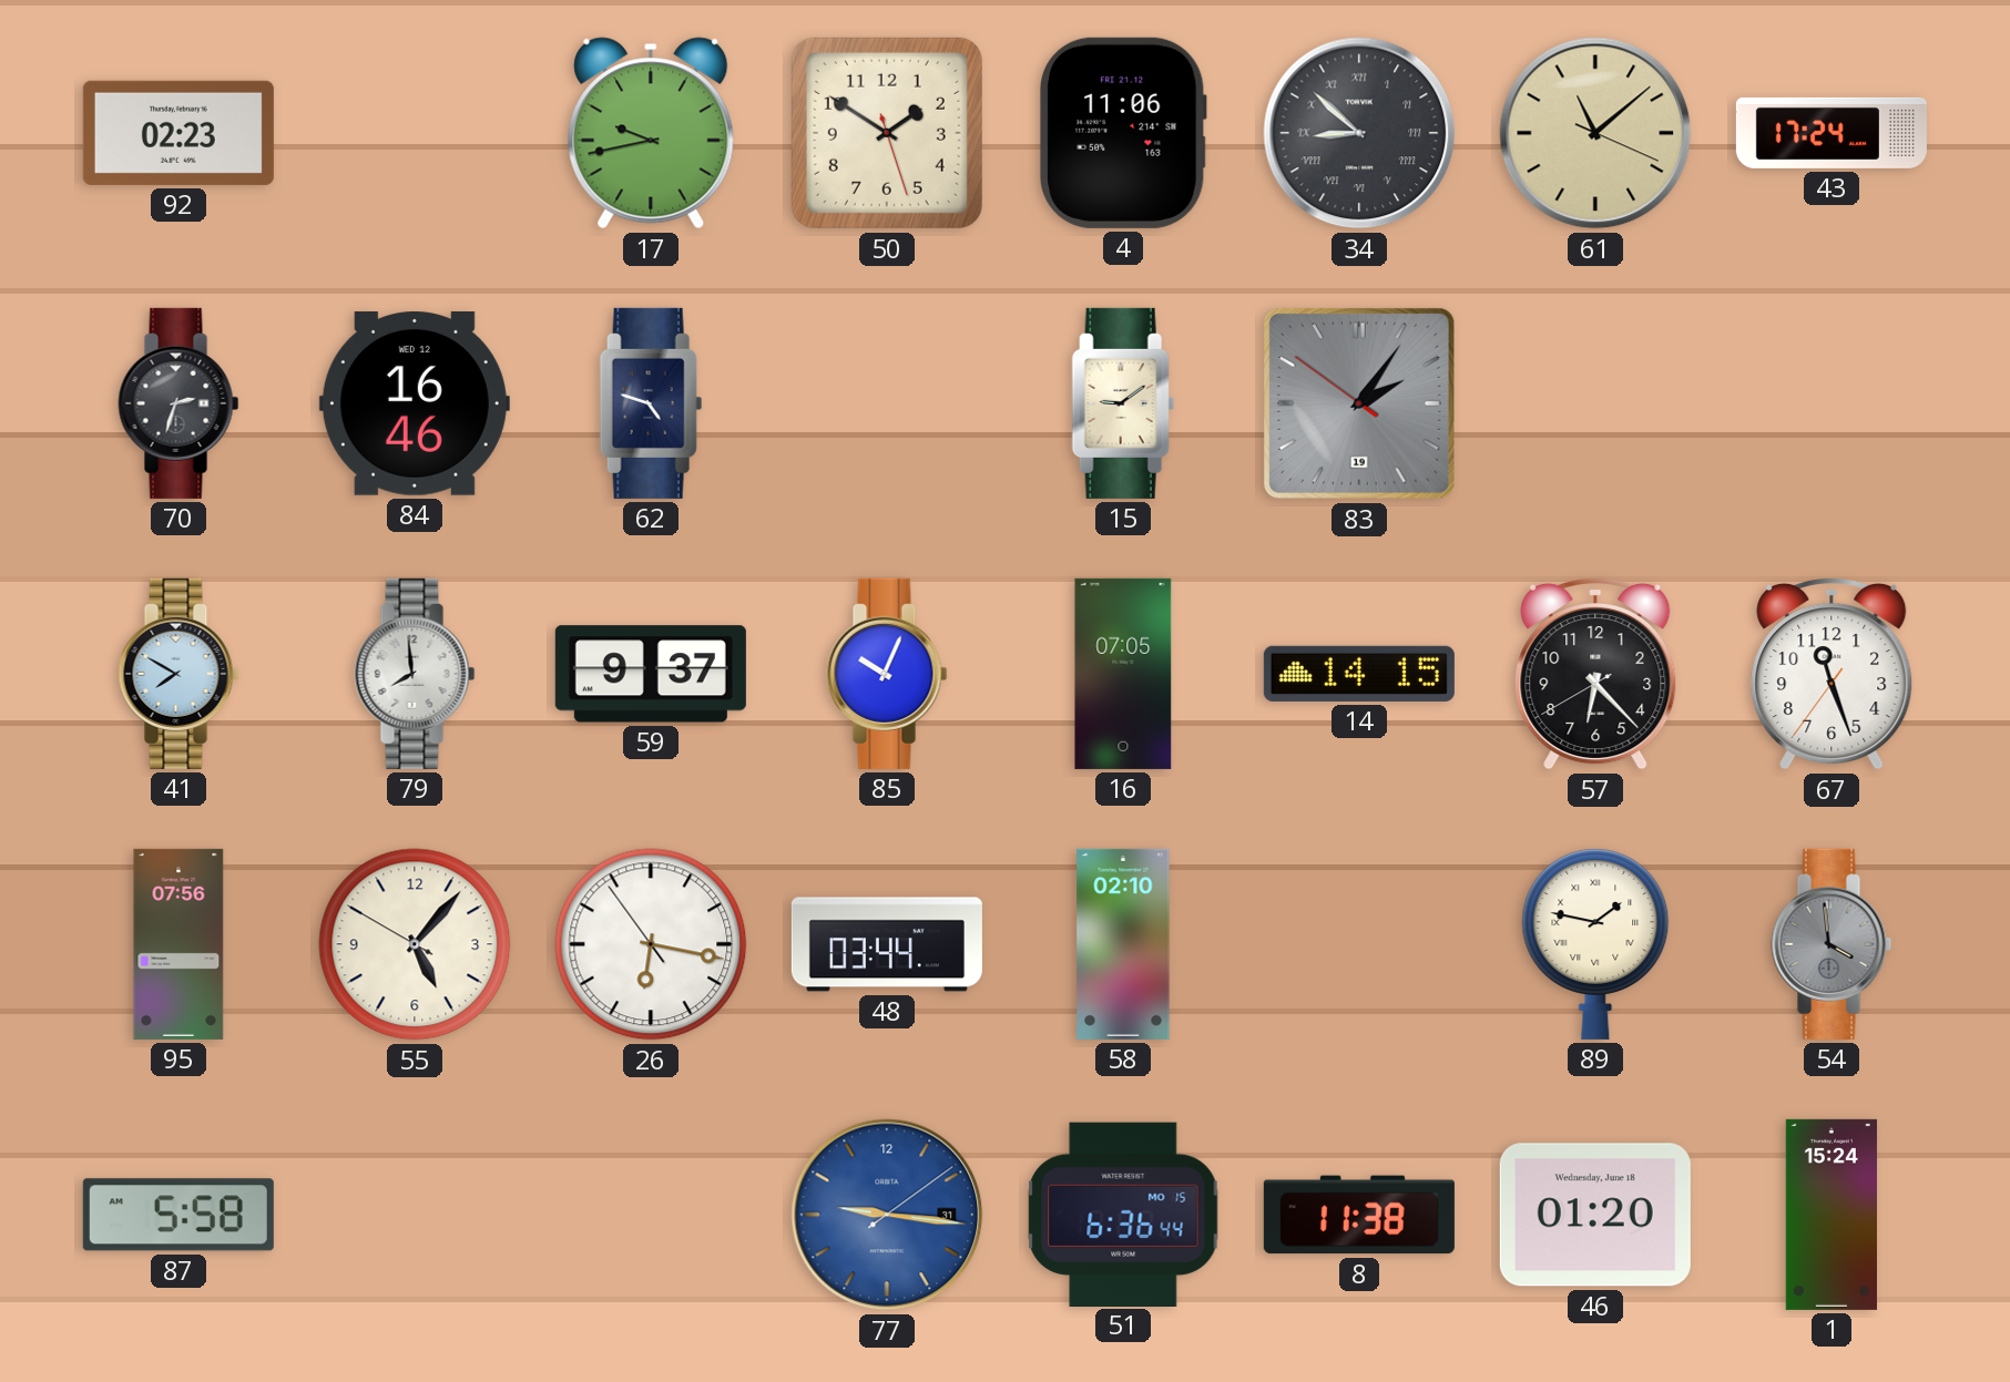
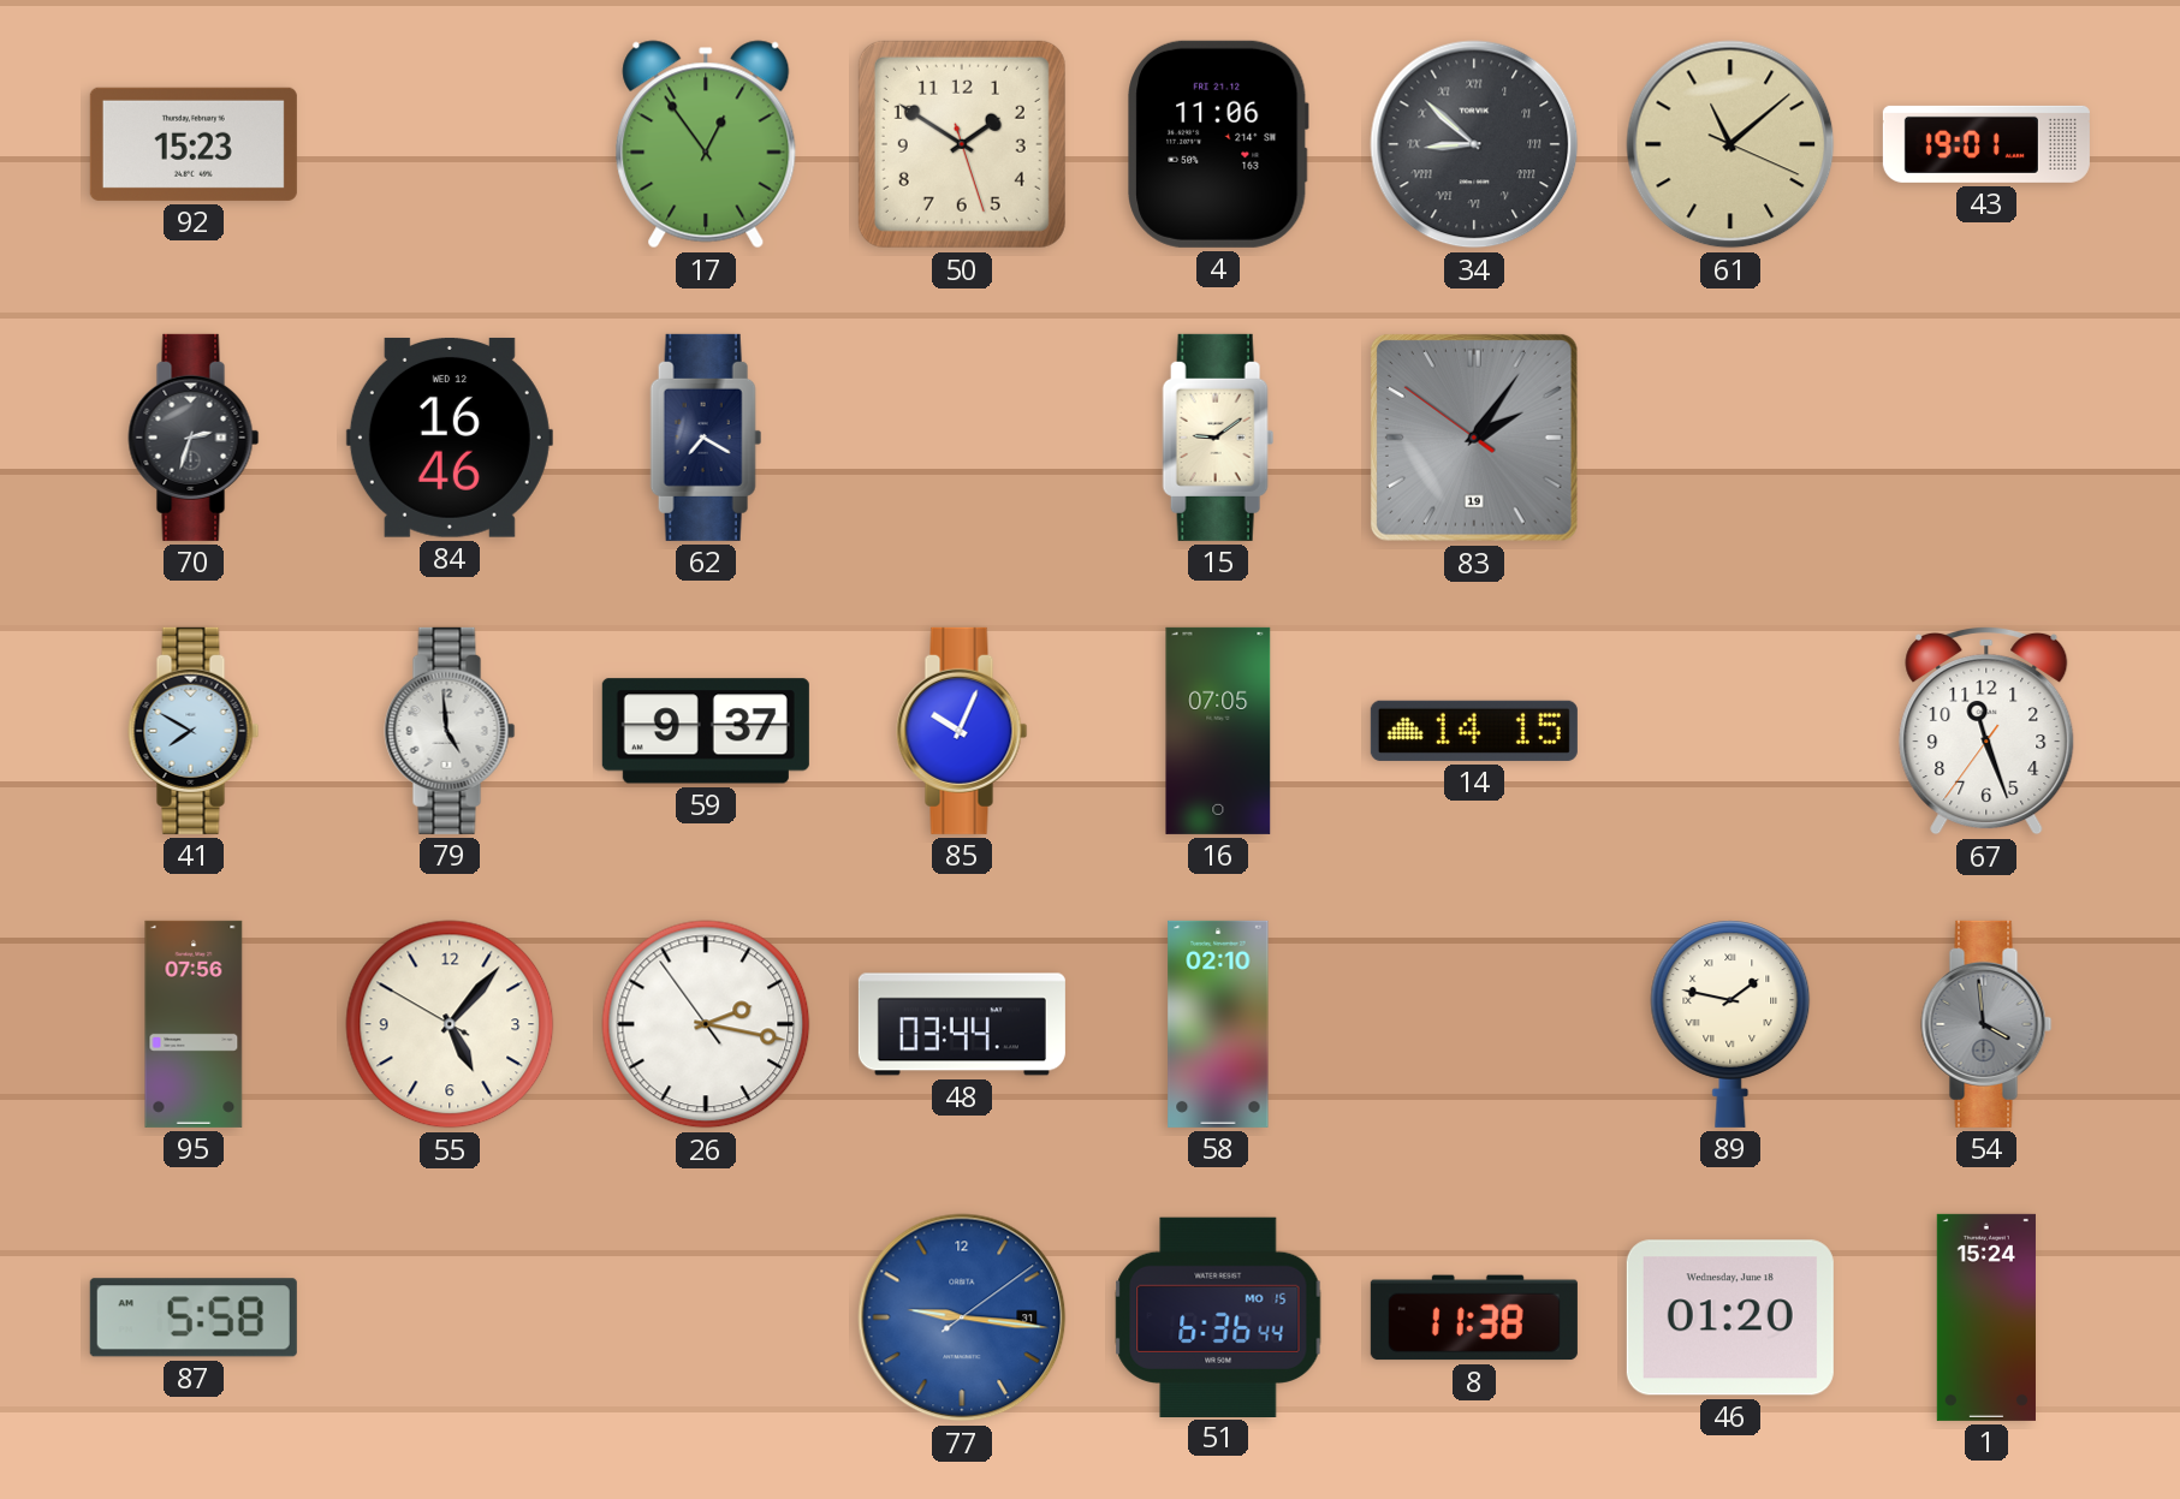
92: 02:23 -> 15:23 (194, 144)
17: 9:43 -> 12:54 (706, 144)
43: 17:24 -> 19:01 (1986, 144)
62: 4:48 -> 7:20 (706, 438)
79: 7:59 -> 4:59 (450, 731)
57: 6:22 -> none (1595, 674)
26: 6:16 -> 2:16 (706, 1024)
